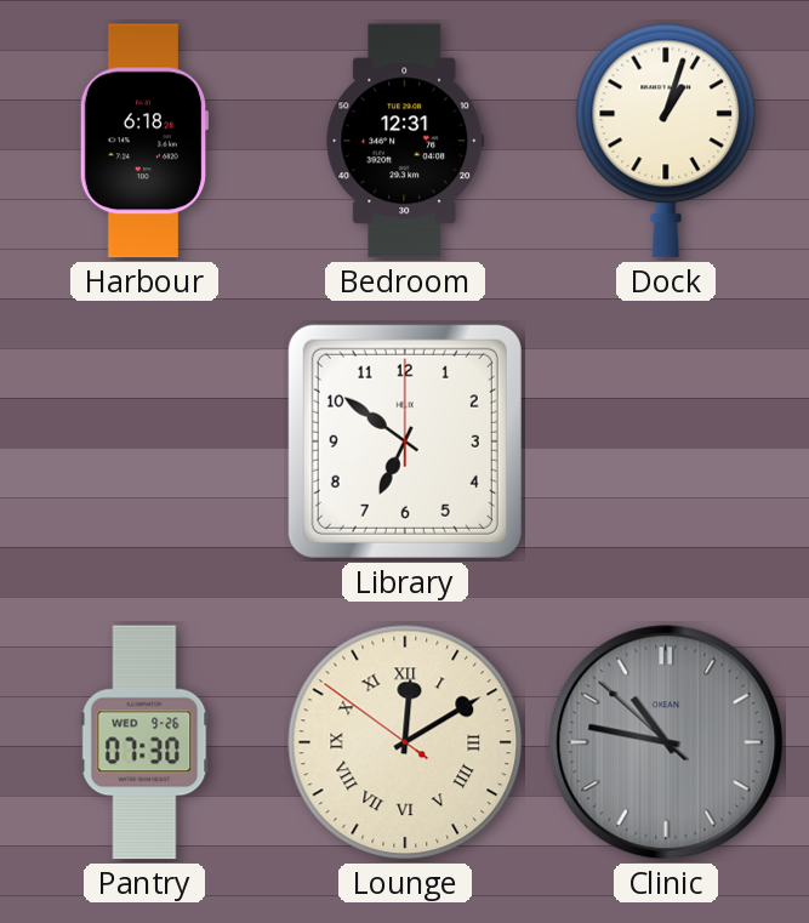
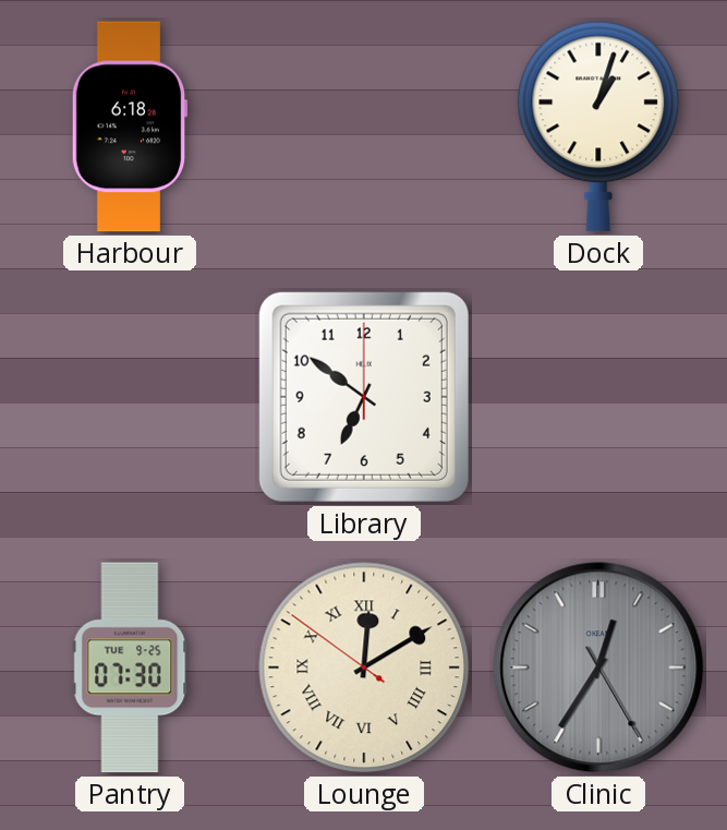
Bedroom: 12:31 -> none (405, 141)
Pantry date: WED 9-26 -> TUE 9-25 (130, 667)
Clinic: 10:46 -> 12:35 (598, 667)
